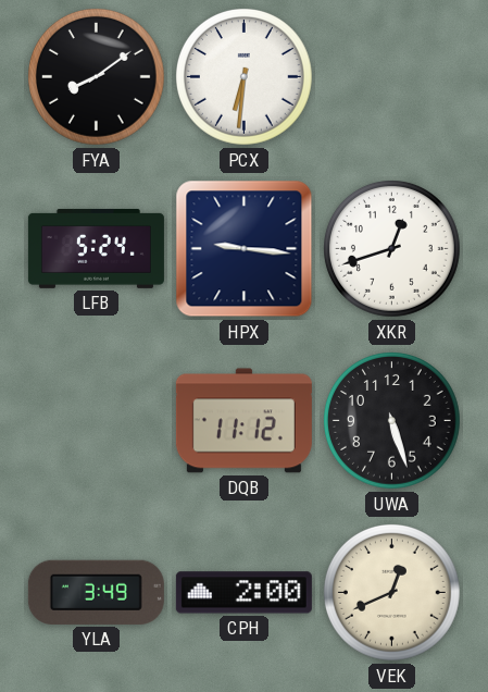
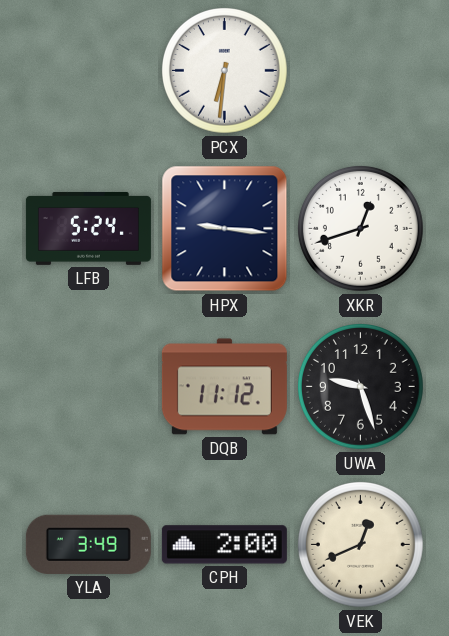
FYA: 8:09 -> none (97, 77)
UWA: 5:27 -> 9:27 (361, 387)
